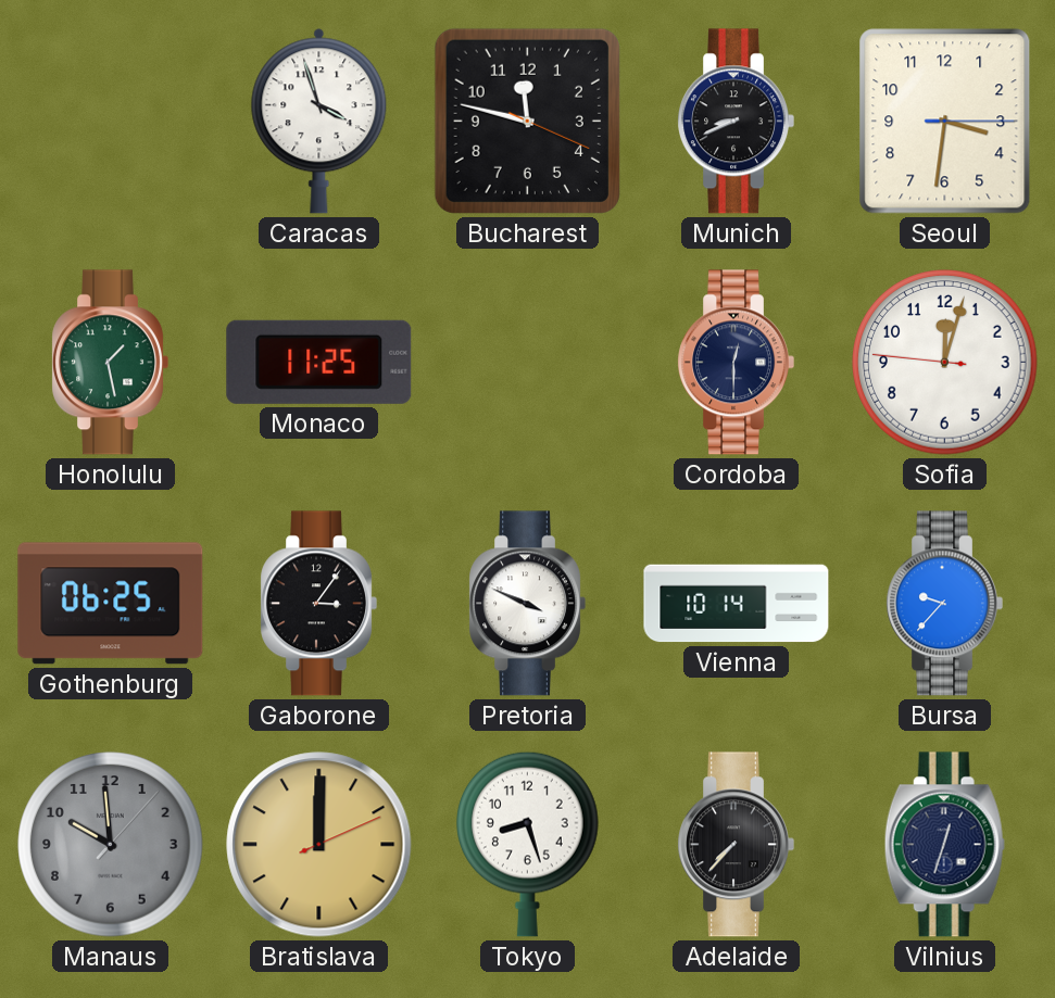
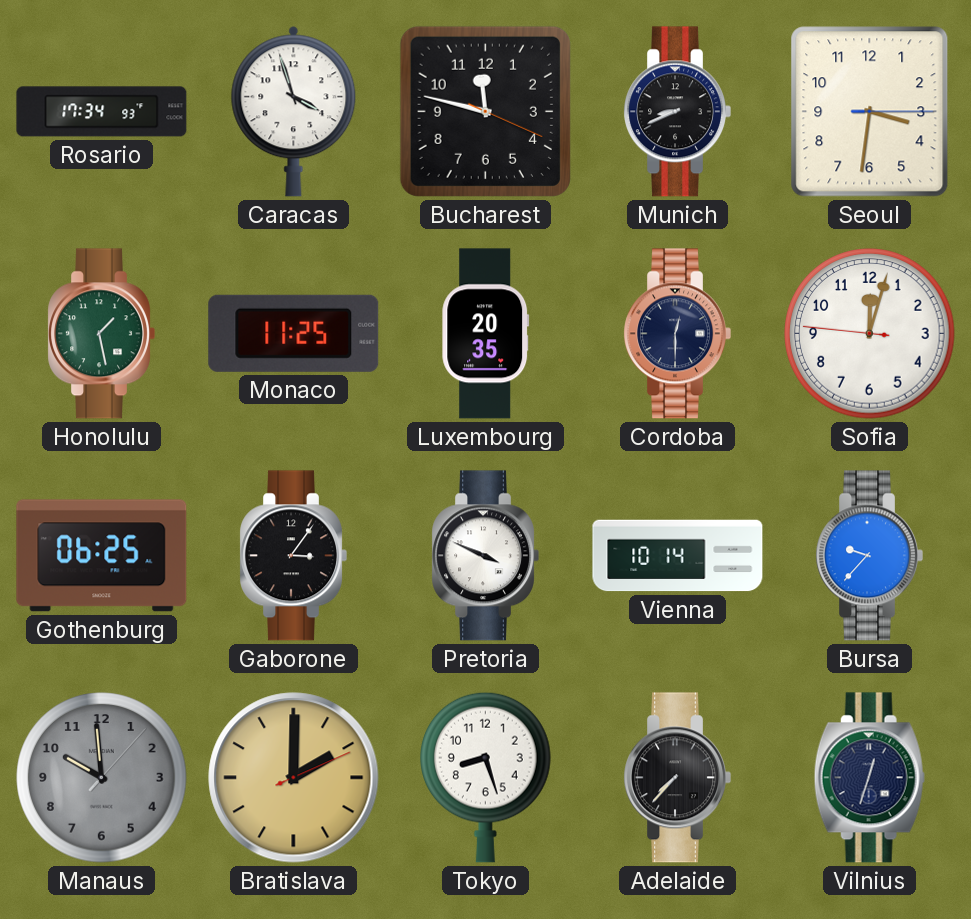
Rosario: none -> 17:34 (102, 112)
Luxembourg: none -> 20:35 (486, 334)
Bratislava: 12:00 -> 2:00 (294, 778)
